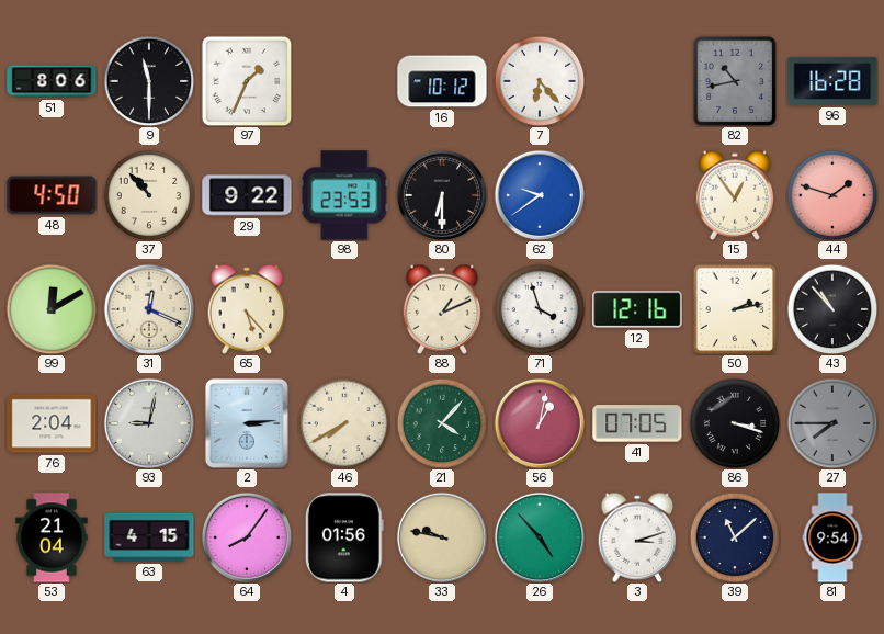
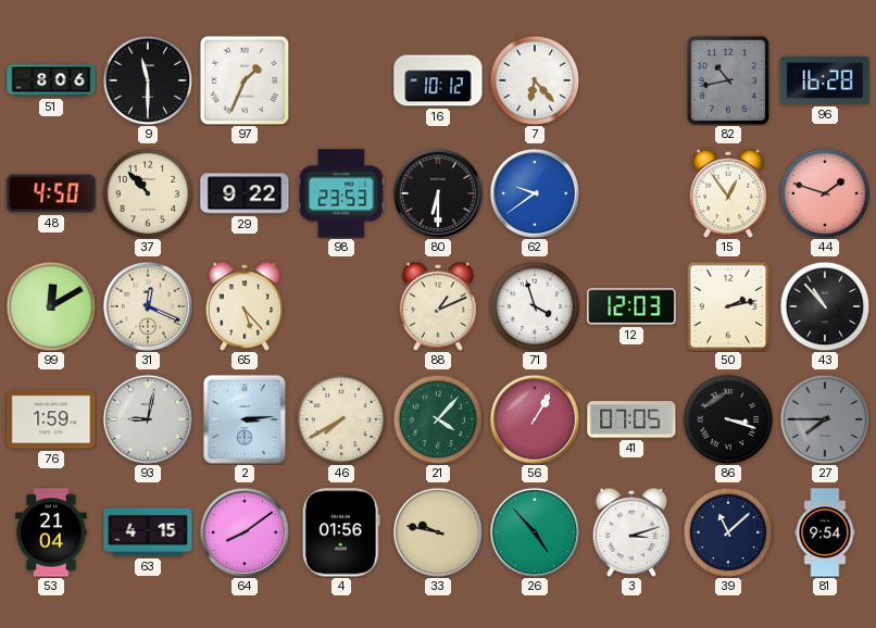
12: 12:16 -> 12:03 (631, 306)
76: 2:04 -> 1:59 (51, 419)
56: 1:02 -> 1:05 (535, 419)
64: 8:06 -> 8:09 (245, 532)
